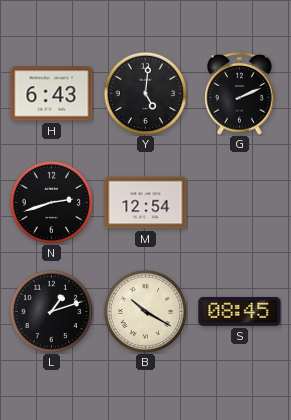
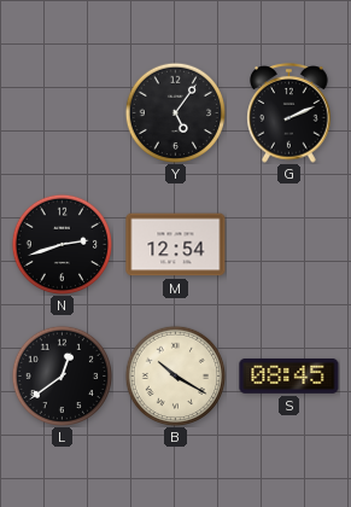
H: 6:43 -> none (52, 94)
Y: 5:01 -> 5:06 (175, 112)
L: 1:12 -> 12:39 (62, 375)
